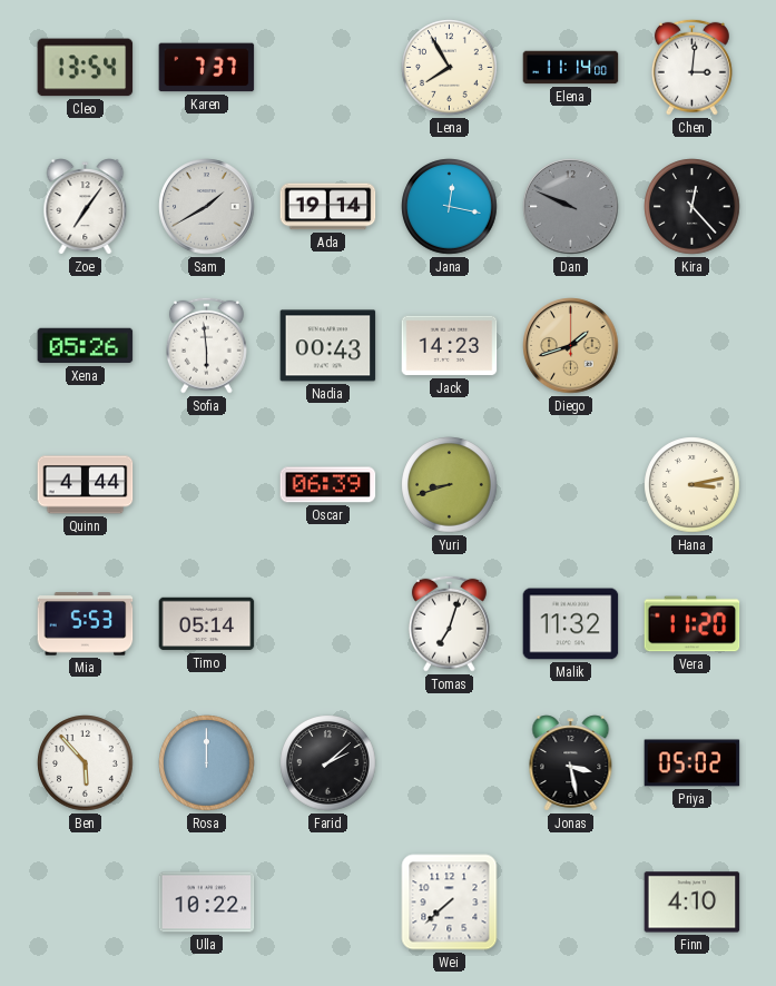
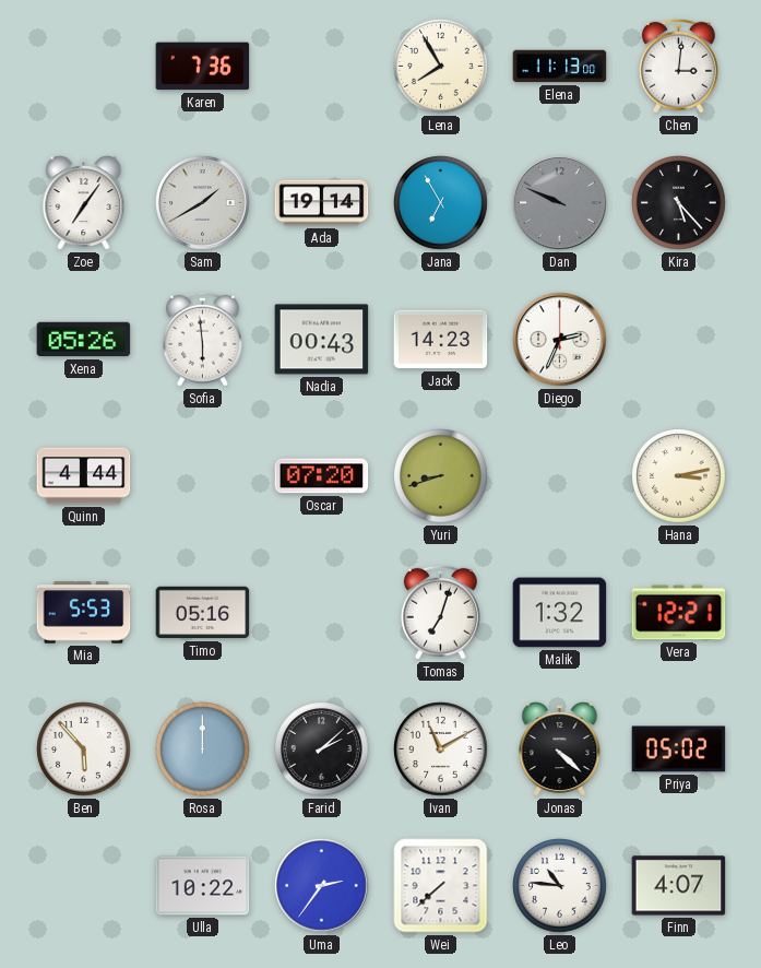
Cleo: 13:54 -> none (86, 68)
Karen: 7:37 -> 7:36 (203, 67)
Elena: 11:14 -> 11:13 (560, 67)
Jana: 12:17 -> 6:55 (441, 203)
Kira: 12:23 -> 5:23 (679, 203)
Diego: 1:42 -> 2:34 (560, 340)
Diego dial: champagne -> white (560, 340)
Oscar: 06:39 -> 07:20 (322, 476)
Timo: 05:14 -> 05:16 (203, 613)
Malik: 11:32 -> 1:32 (560, 613)
Vera: 11:20 -> 12:21 (679, 613)
Ivan: none -> 11:10 (441, 749)
Jonas: 3:28 -> 4:22 (560, 749)
Uma: none -> 2:36 (322, 886)
Leo: none -> 10:46 (560, 886)
Finn: 4:10 -> 4:07 (679, 886)
